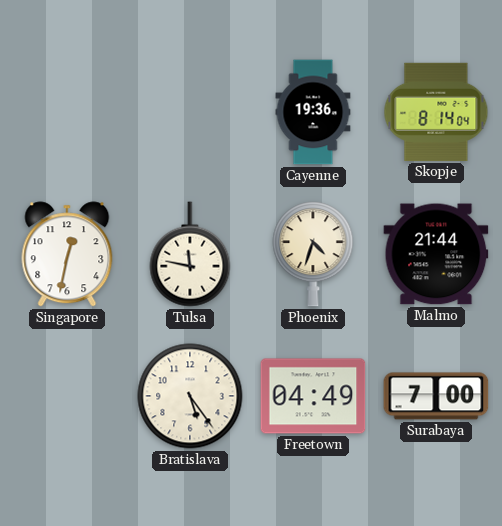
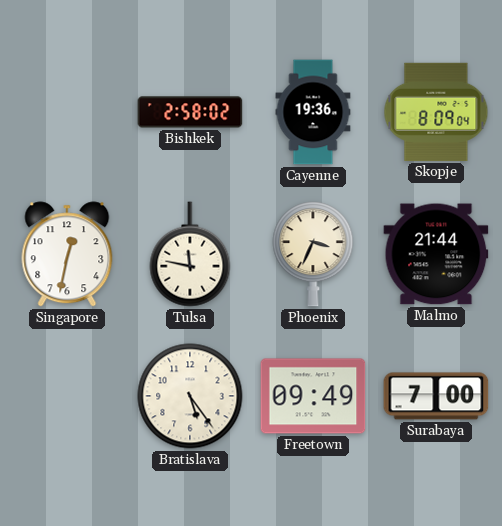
Bishkek: none -> 2:58 (190, 112)
Skopje: 8:14 -> 8:09 (436, 112)
Phoenix: 4:33 -> 3:34 (313, 254)
Freetown: 04:49 -> 09:49 (313, 396)
